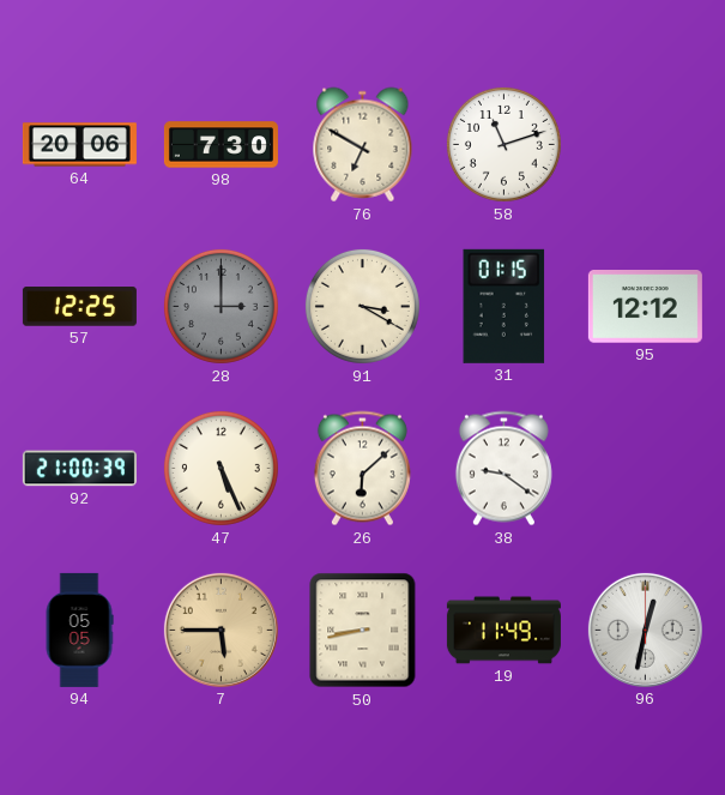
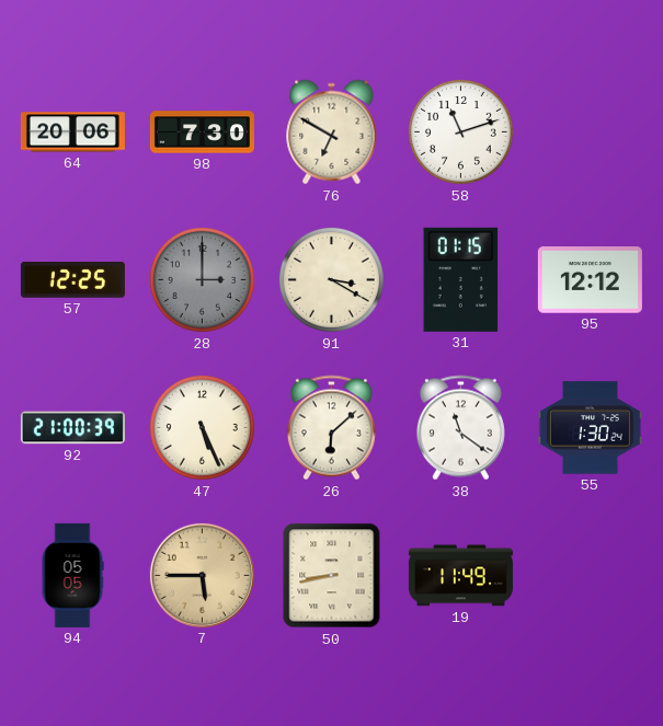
38: 9:21 -> 11:21 (460, 428)
55: none -> 1:30 (590, 428)
96: 12:32 -> none (645, 630)
